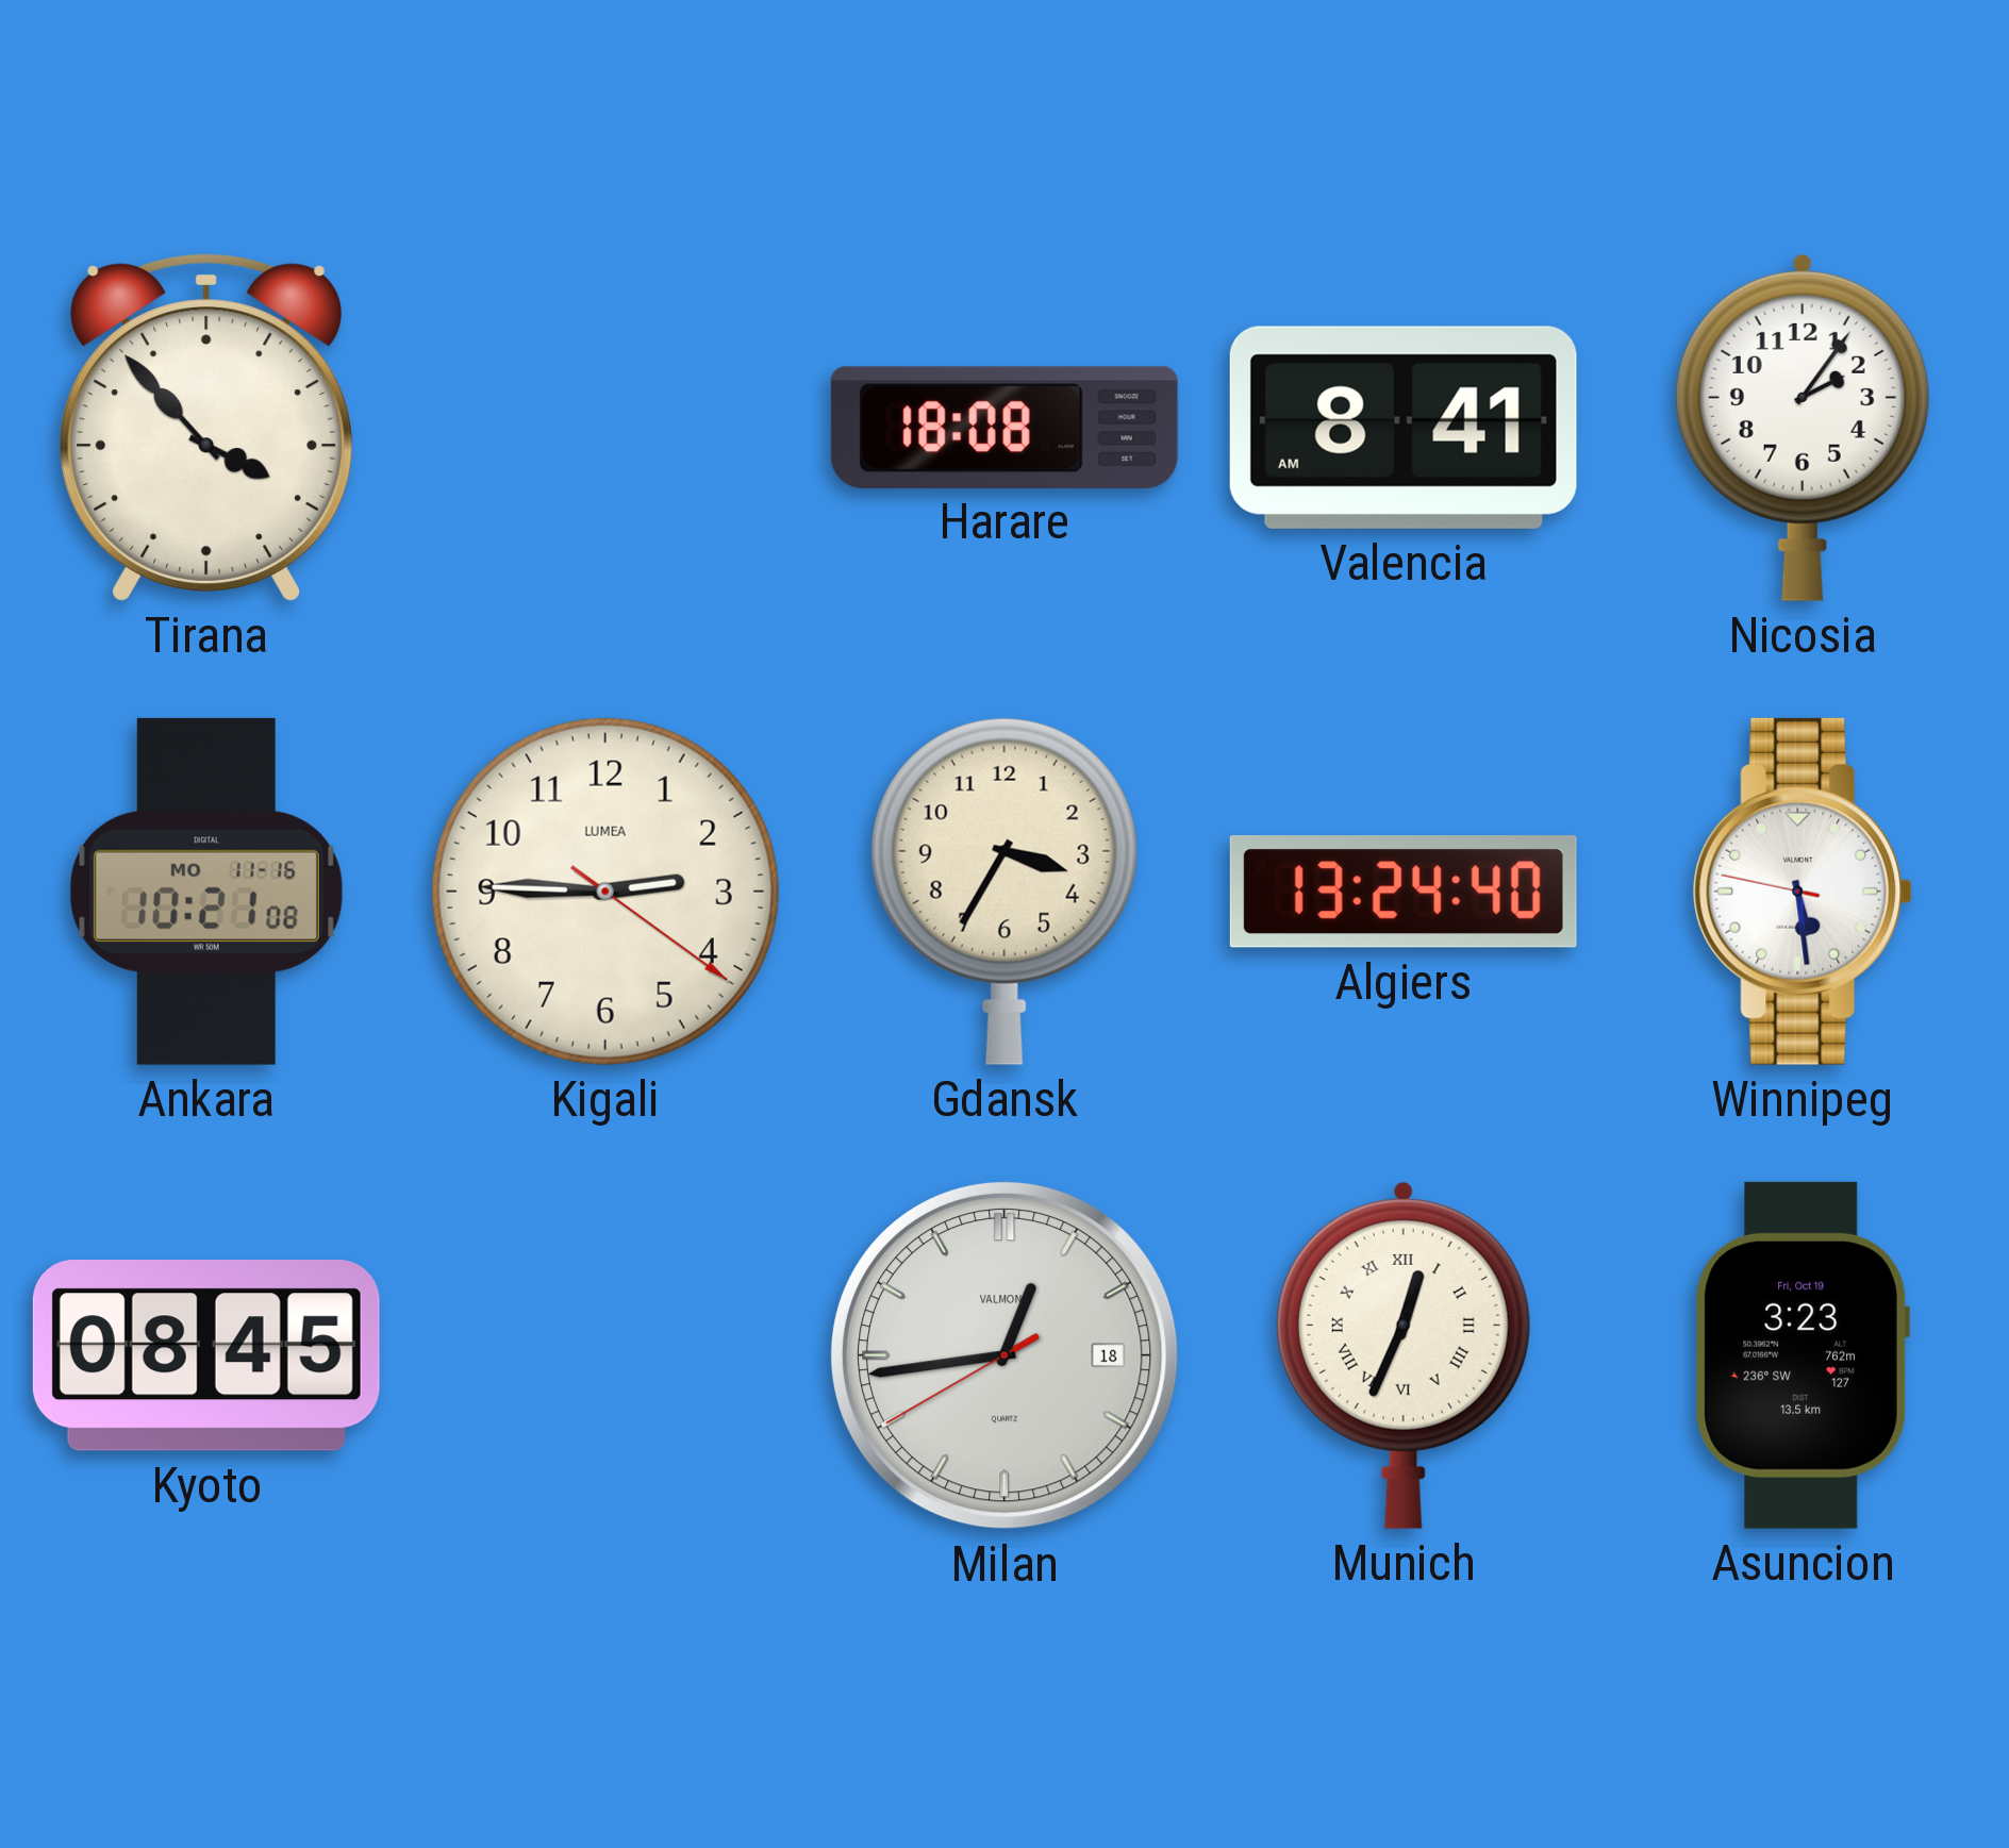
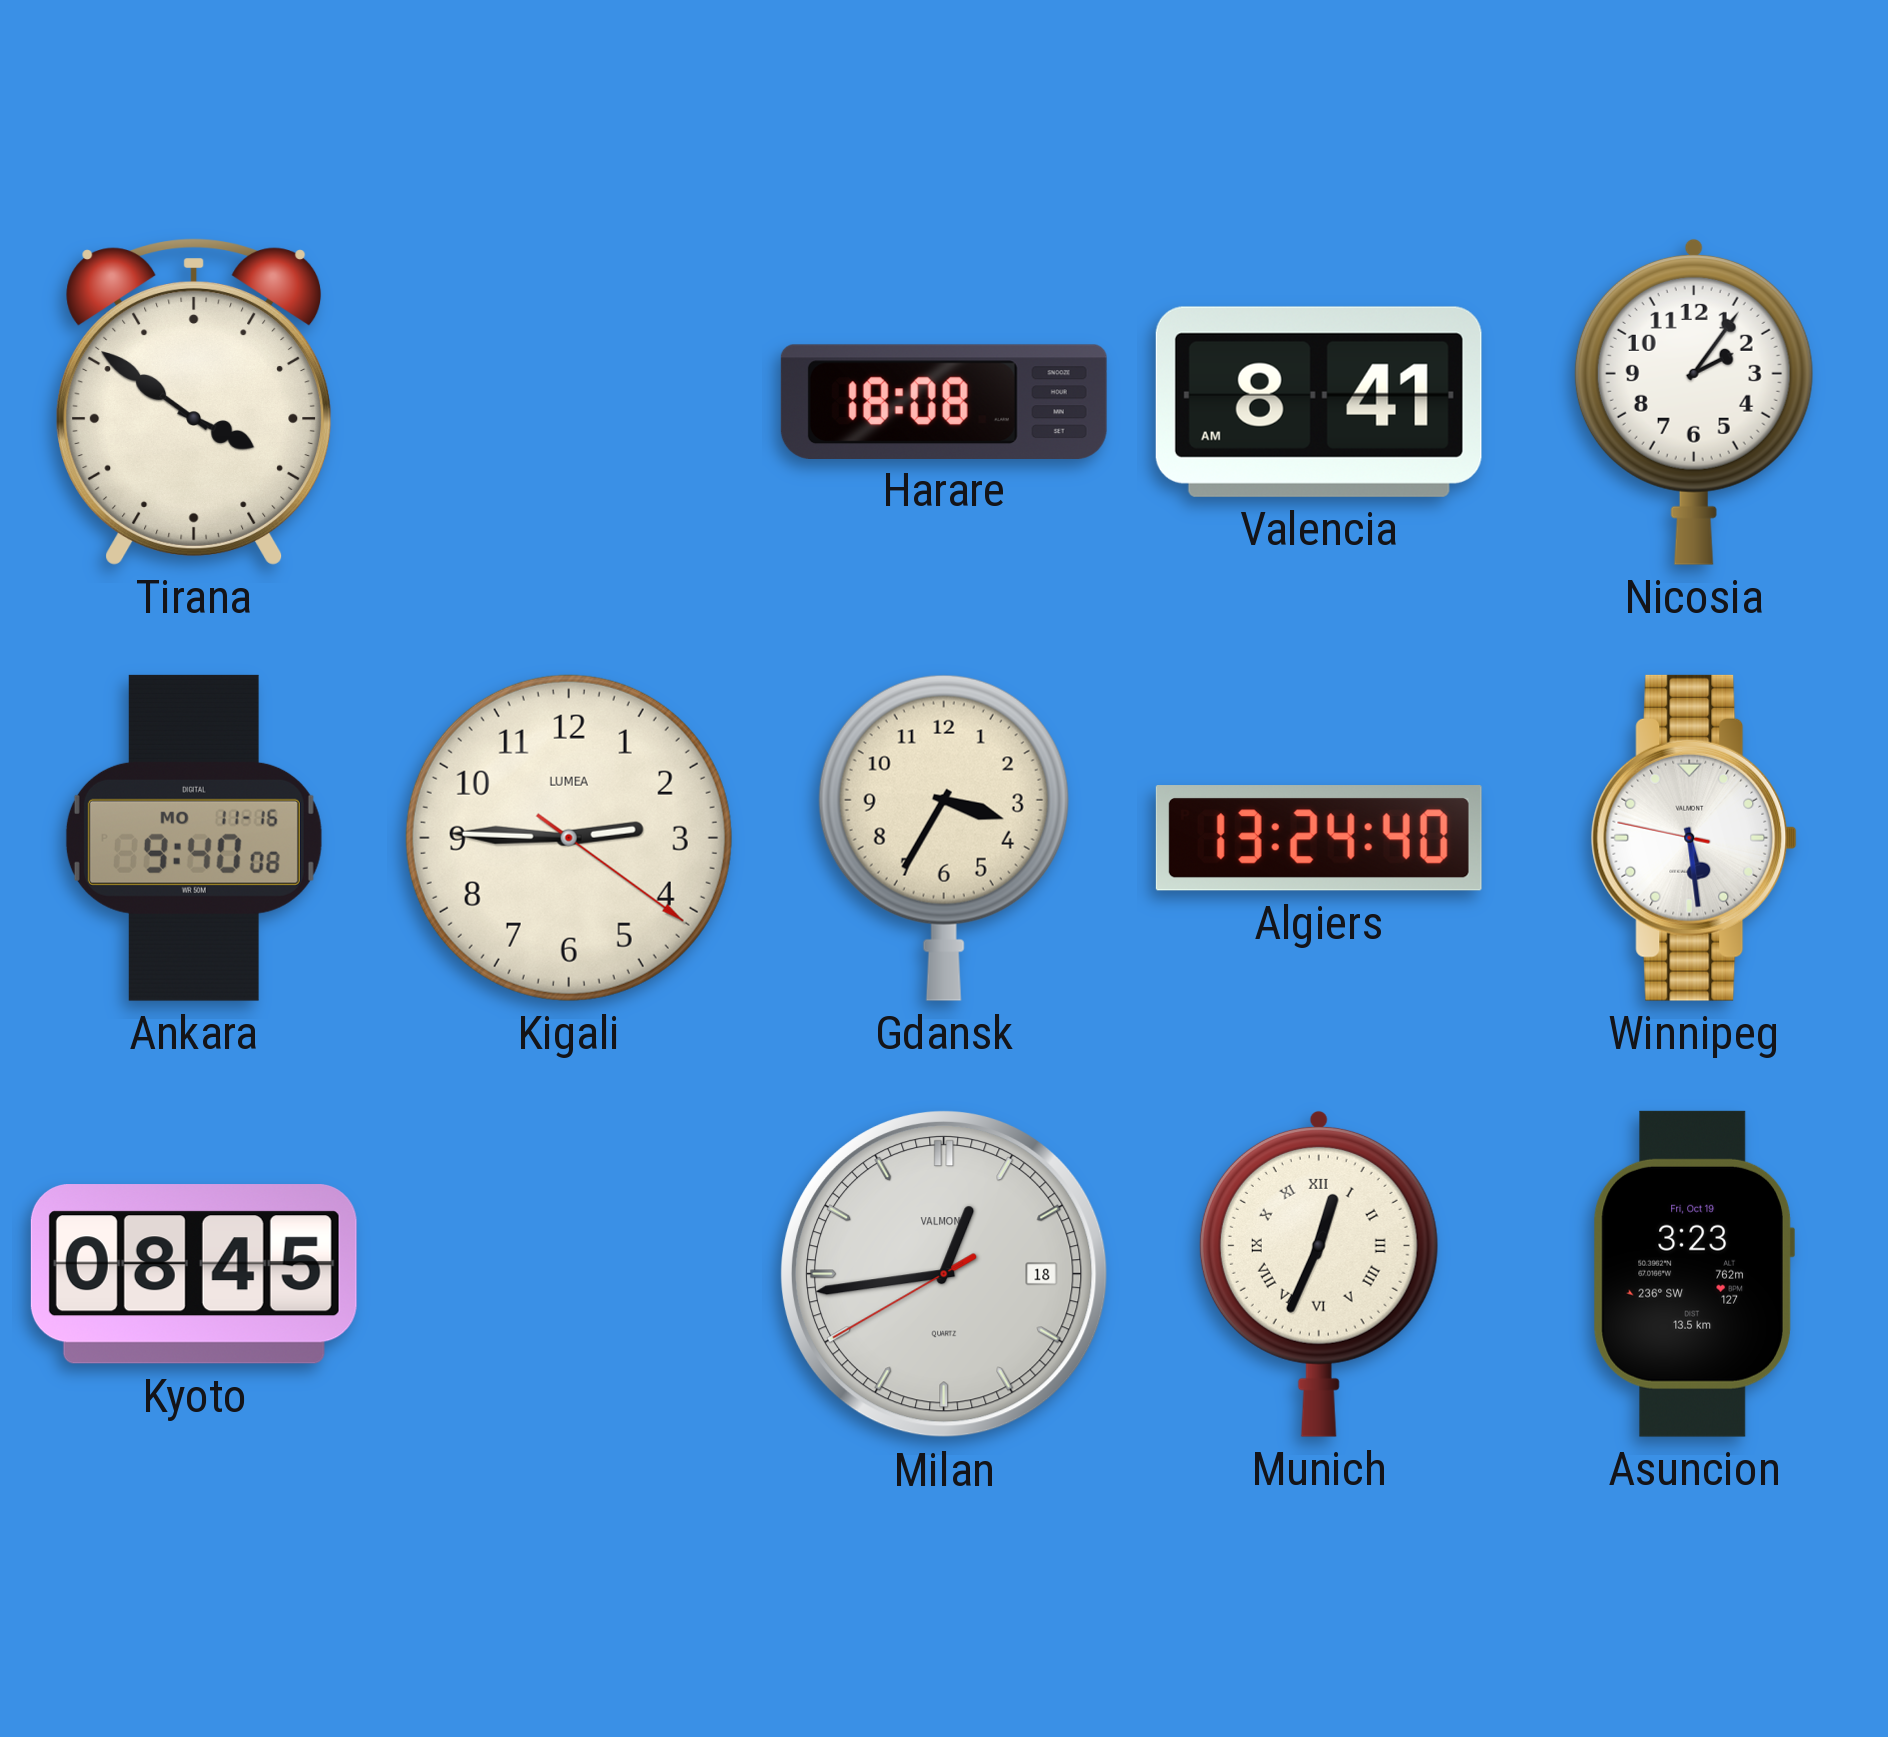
Tirana: 3:53 -> 3:51 (194, 402)
Ankara: 10:21 -> 9:40 (194, 838)
